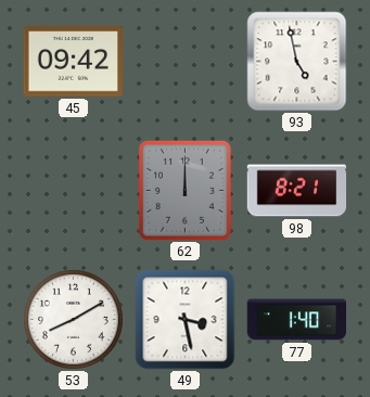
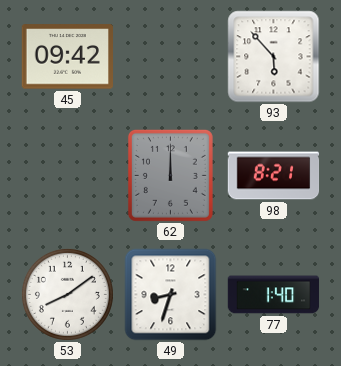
93: 4:58 -> 5:53 (274, 57)
53: 8:10 -> 8:09 (67, 294)
49: 3:28 -> 8:33 (171, 295)
